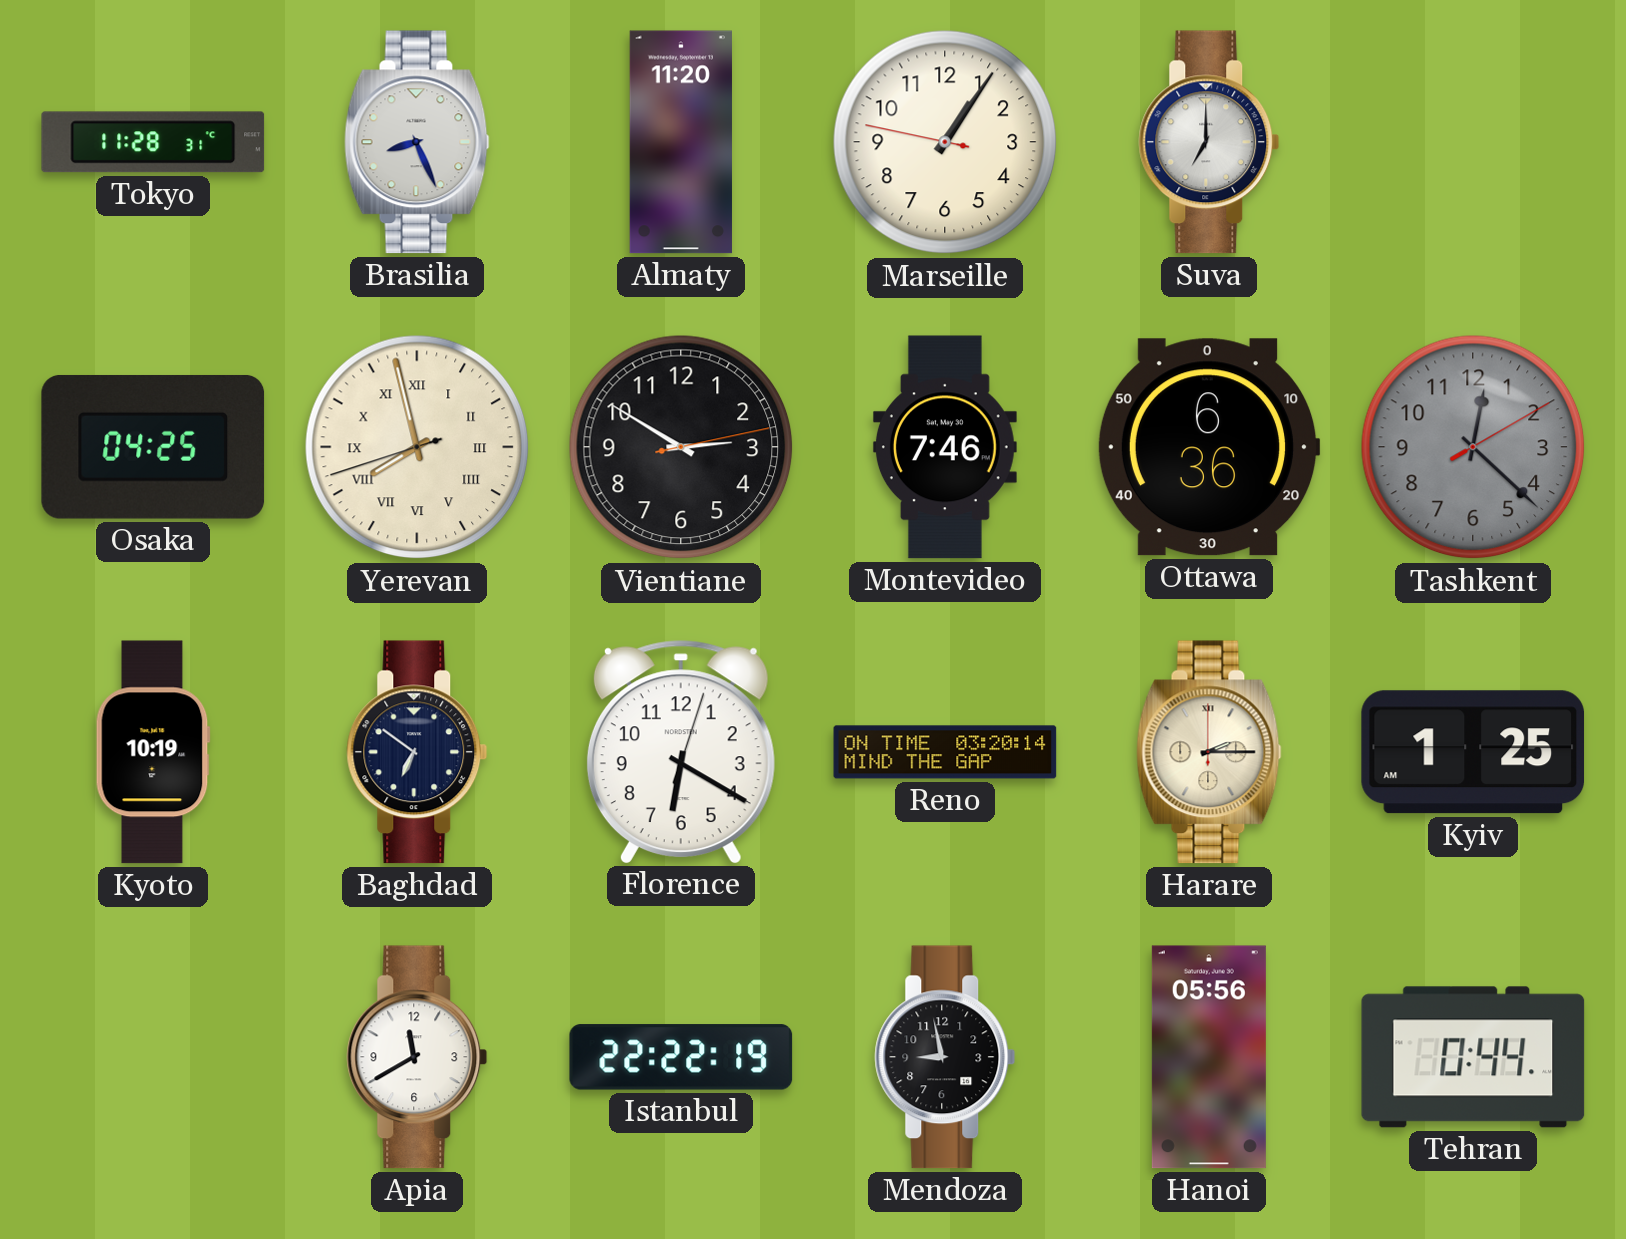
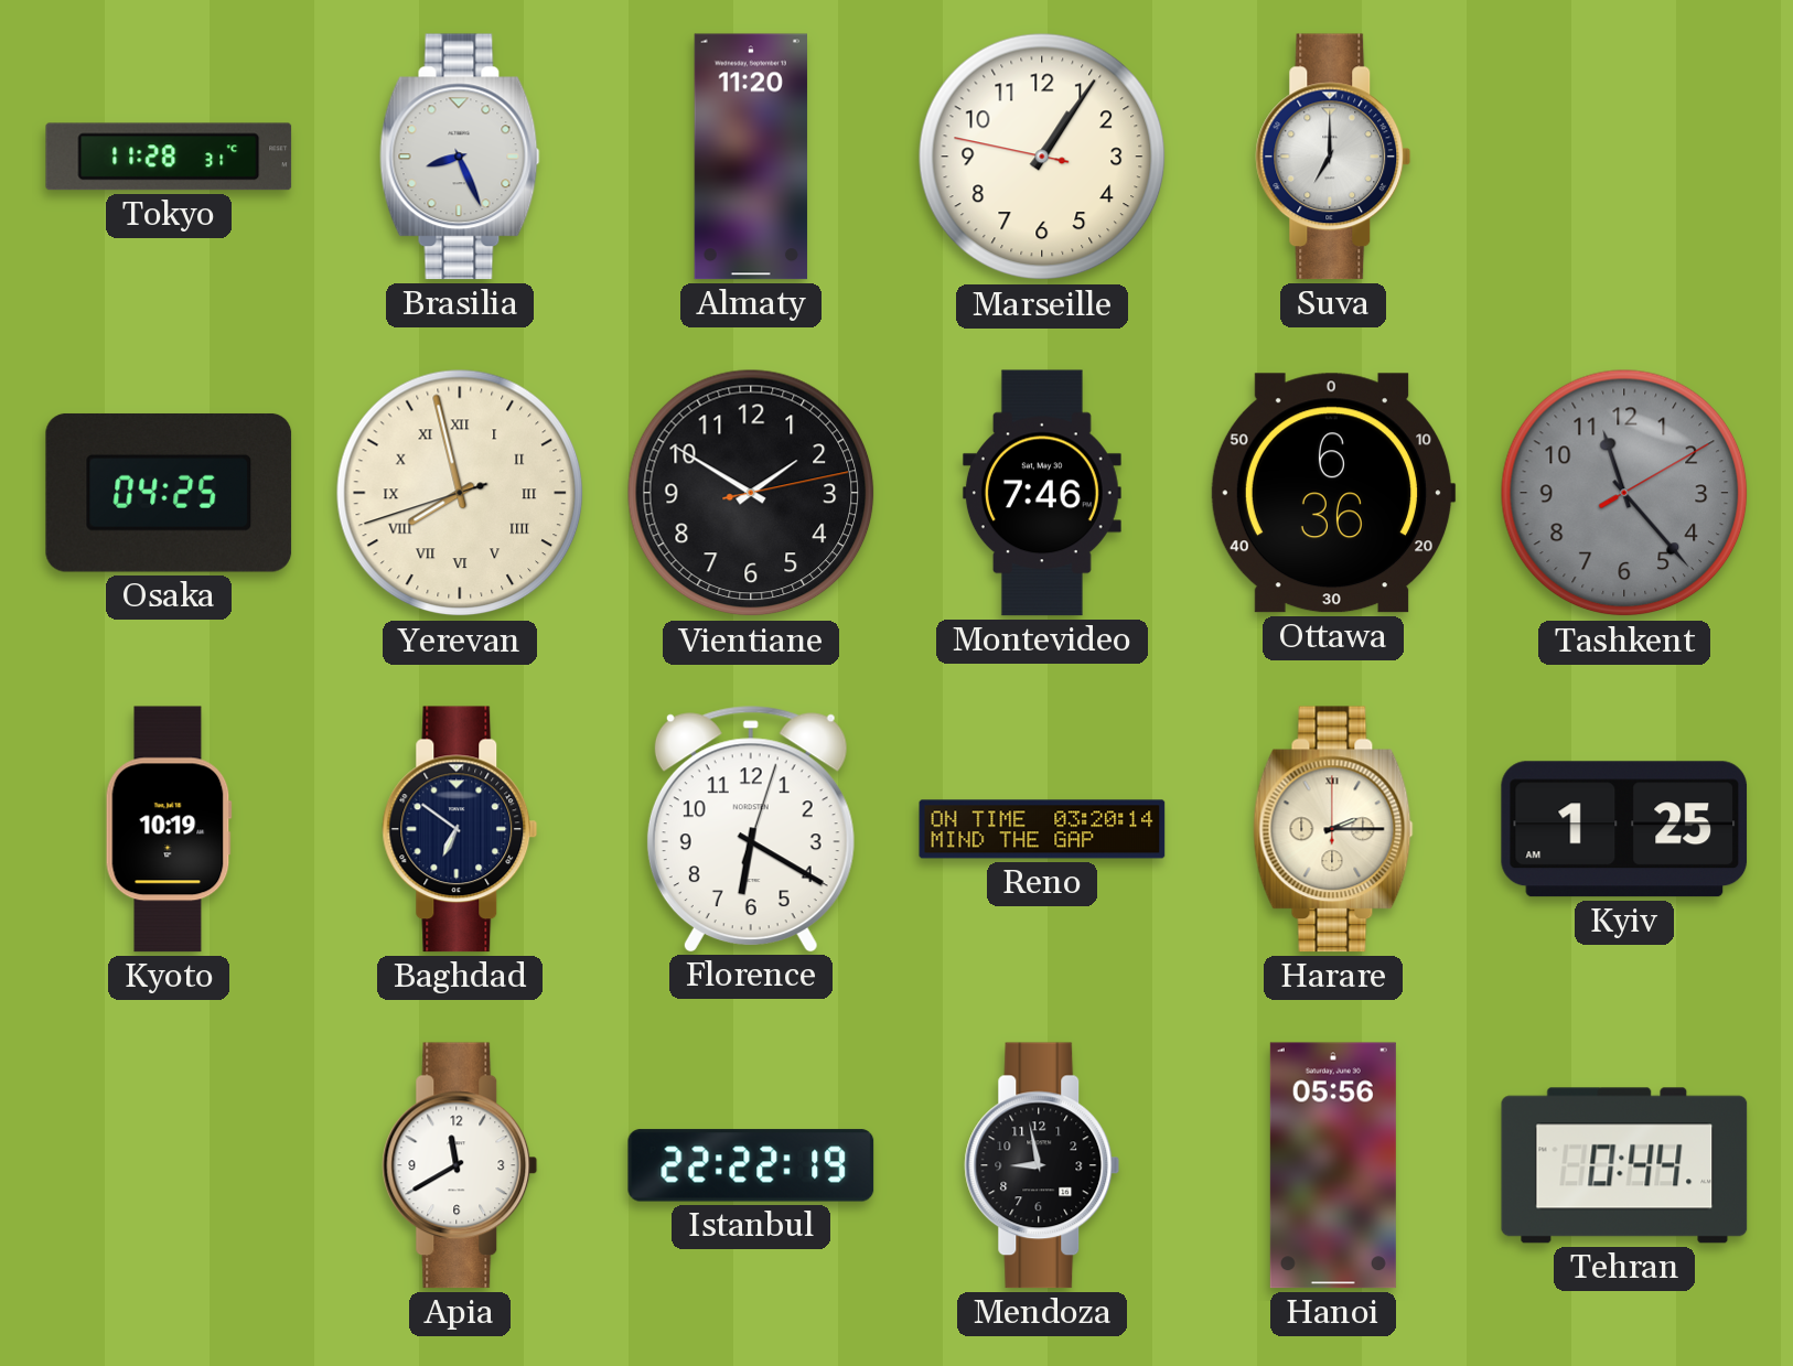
Vientiane: 2:50 -> 1:50 (751, 493)
Tashkent: 12:22 -> 11:23 (1624, 493)
